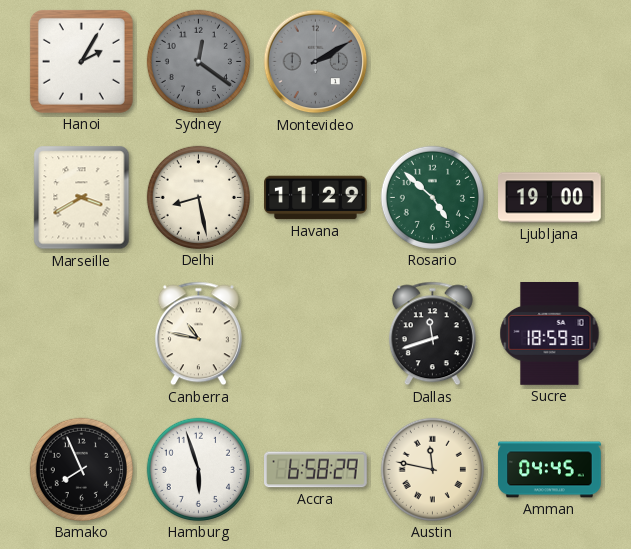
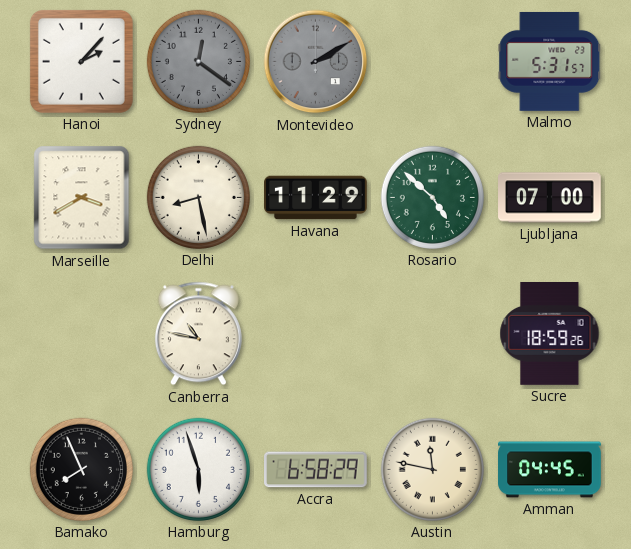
Hanoi: 2:05 -> 2:07 (81, 61)
Malmo: none -> 5:31 (550, 61)
Ljubljana: 19:00 -> 07:00 (550, 198)
Dallas: 11:42 -> none (432, 334)
Sucre: 18:59:30 -> 18:59:26 (550, 334)
